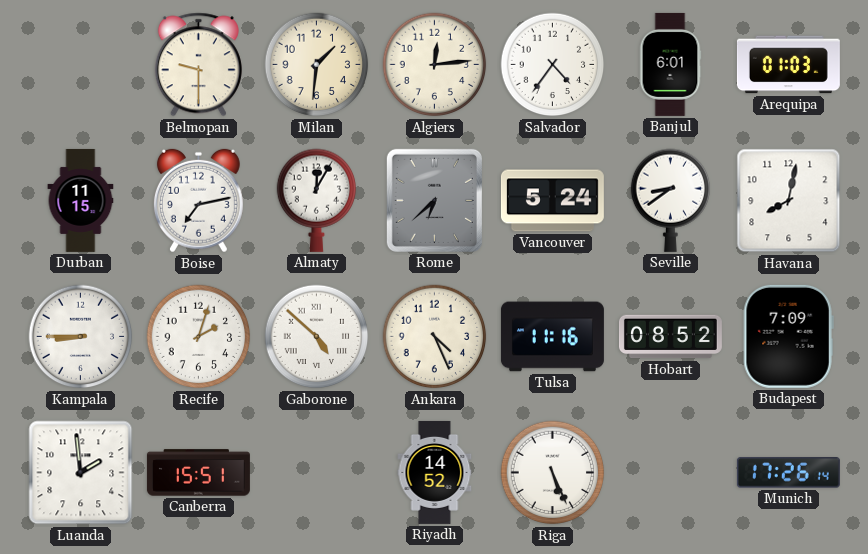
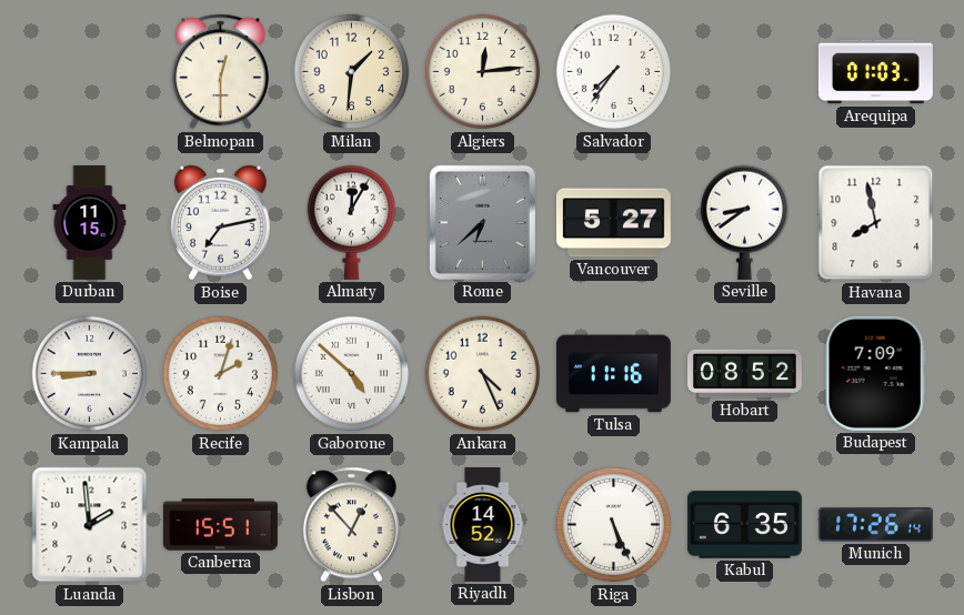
Belmopan: 9:30 -> 12:30 (220, 72)
Salvador: 4:36 -> 7:36 (614, 72)
Banjul: 6:01 -> none (670, 64)
Vancouver: 5:24 -> 5:27 (613, 223)
Havana: 8:02 -> 7:58 (876, 223)
Lisbon: none -> 12:53 (351, 525)
Kabul: none -> 6:35 (744, 525)
